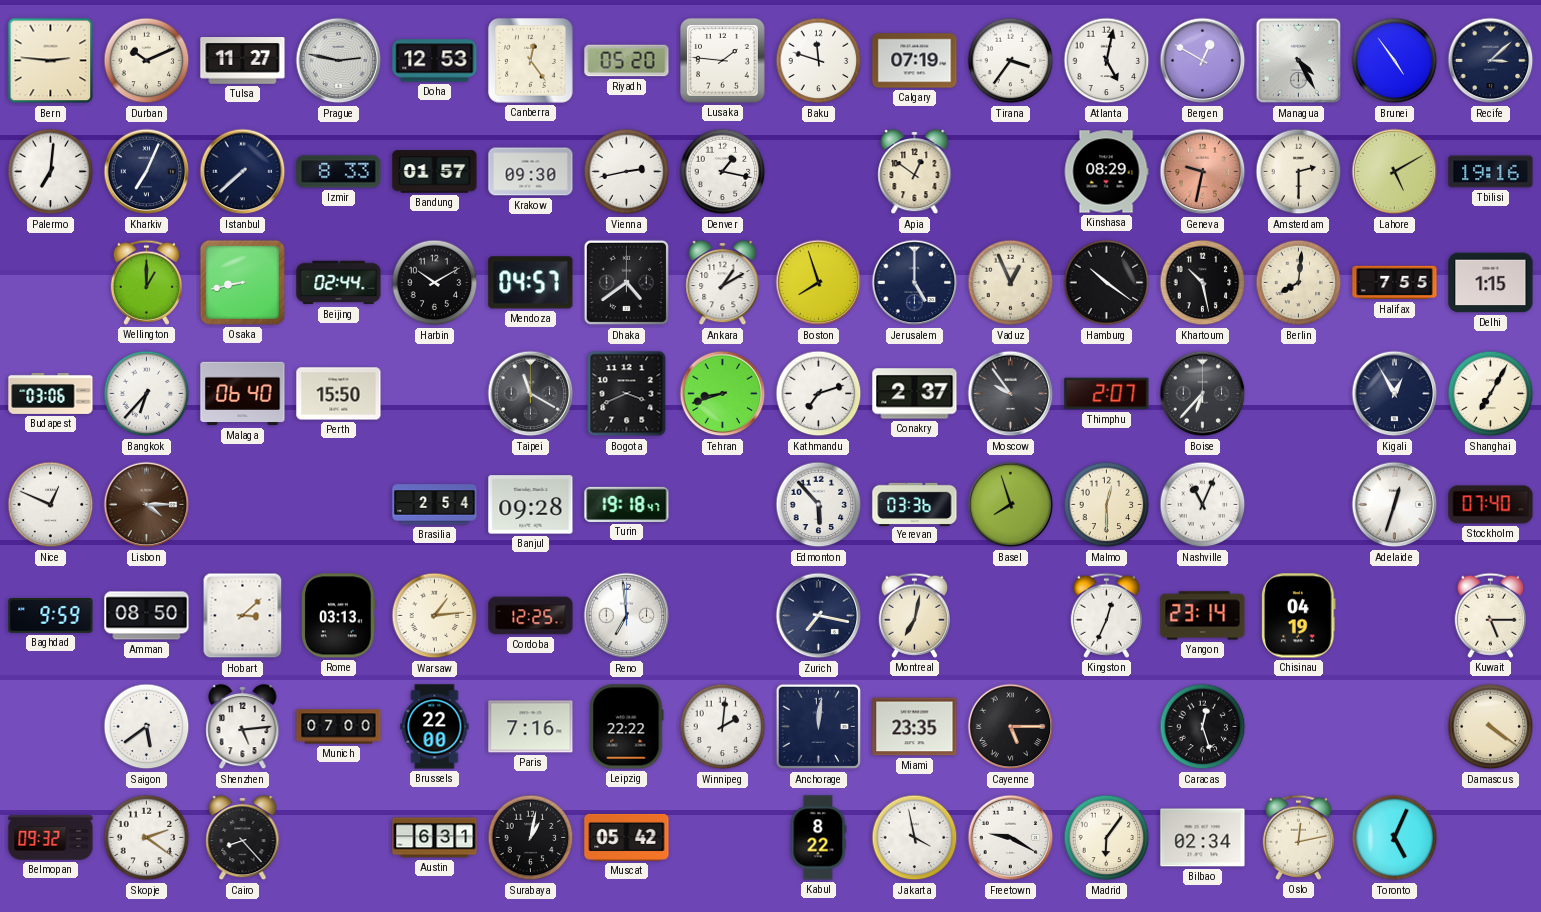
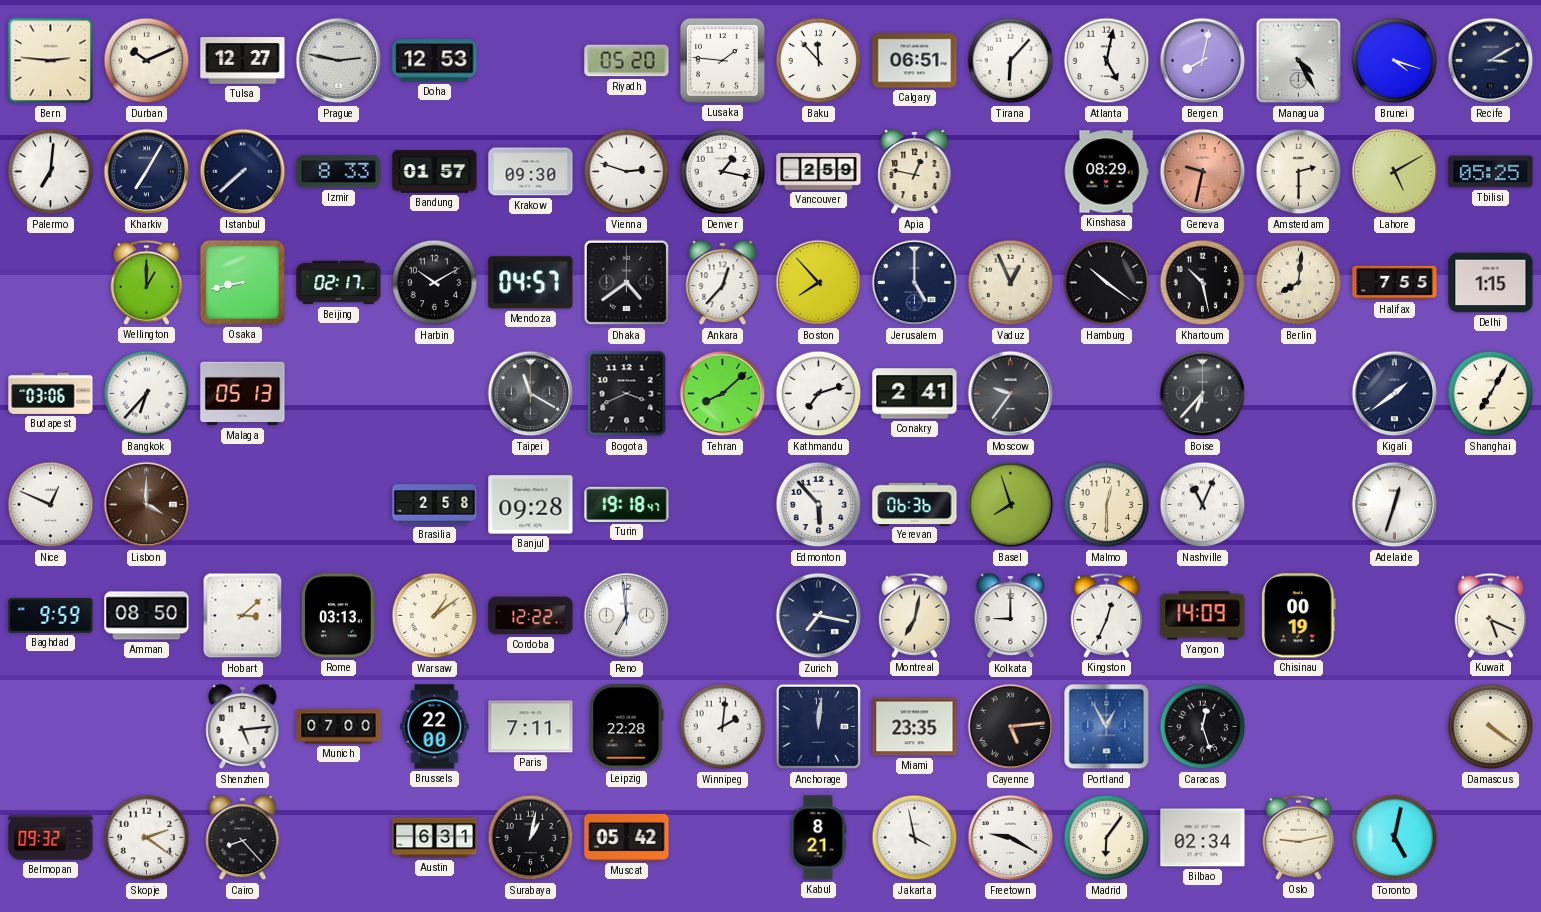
Tulsa: 11:27 -> 12:27 (243, 61)
Canberra: 12:24 -> none (531, 61)
Baku: 11:48 -> 11:53 (819, 61)
Calgary: 07:19 -> 06:51 (915, 61)
Tirana: 3:36 -> 6:07 (1011, 61)
Bergen: 12:50 -> 8:02 (1203, 61)
Brunei: 4:54 -> 4:18 (1395, 61)
Recife: 3:08 -> 3:10 (1491, 61)
Kharkiv: 7:04 -> 7:05 (147, 172)
Vienna: 2:43 -> 2:48 (627, 172)
Vancouver: none -> 2:59 (819, 172)
Apia: 12:51 -> 12:47 (915, 172)
Tbilisi: 19:16 -> 05:25 (1491, 172)
Beijing: 02:44 -> 02:17 (339, 283)
Ankara: 1:10 -> 12:37 (723, 283)
Boston: 7:57 -> 7:53 (819, 283)
Malaga: 06:40 -> 05:13 (243, 394)
Perth: 15:50 -> none (339, 394)
Tehran: 8:42 -> 8:08 (723, 394)
Conakry: 2:37 -> 2:41 (915, 394)
Moscow: 9:54 -> 9:36 (1011, 394)
Thimphu: 2:07 -> none (1107, 394)
Kigali: 12:55 -> 1:39 (1395, 394)
Lisbon: 4:15 -> 4:00 (147, 505)
Brasilia: 2:54 -> 2:58 (435, 505)
Yerevan: 03:36 -> 06:36 (915, 504)
Stockholm: 07:40 -> none (1491, 505)
Warsaw: 1:14 -> 1:09 (435, 616)
Cordoba: 12:25 -> 12:22 (531, 616)
Kolkata: none -> 9:00 (1011, 616)
Yangon: 23:14 -> 14:09 (1203, 616)
Chisinau: 04:19 -> 00:19 (1299, 616)
Kuwait: 5:15 -> 5:19 (1490, 615)
Saigon: 5:39 -> none (147, 727)
Paris: 7:16 -> 7:11 (531, 727)
Leipzig: 22:22 -> 22:28 (627, 727)
Cayenne: 5:15 -> 5:14 (1011, 727)
Portland: none -> 12:55 (1107, 727)
Kabul: 8:22 -> 8:21 (818, 838)
Oslo: 12:13 -> 9:13 (1298, 837)
Toronto: 5:04 -> 5:02 (1395, 838)
